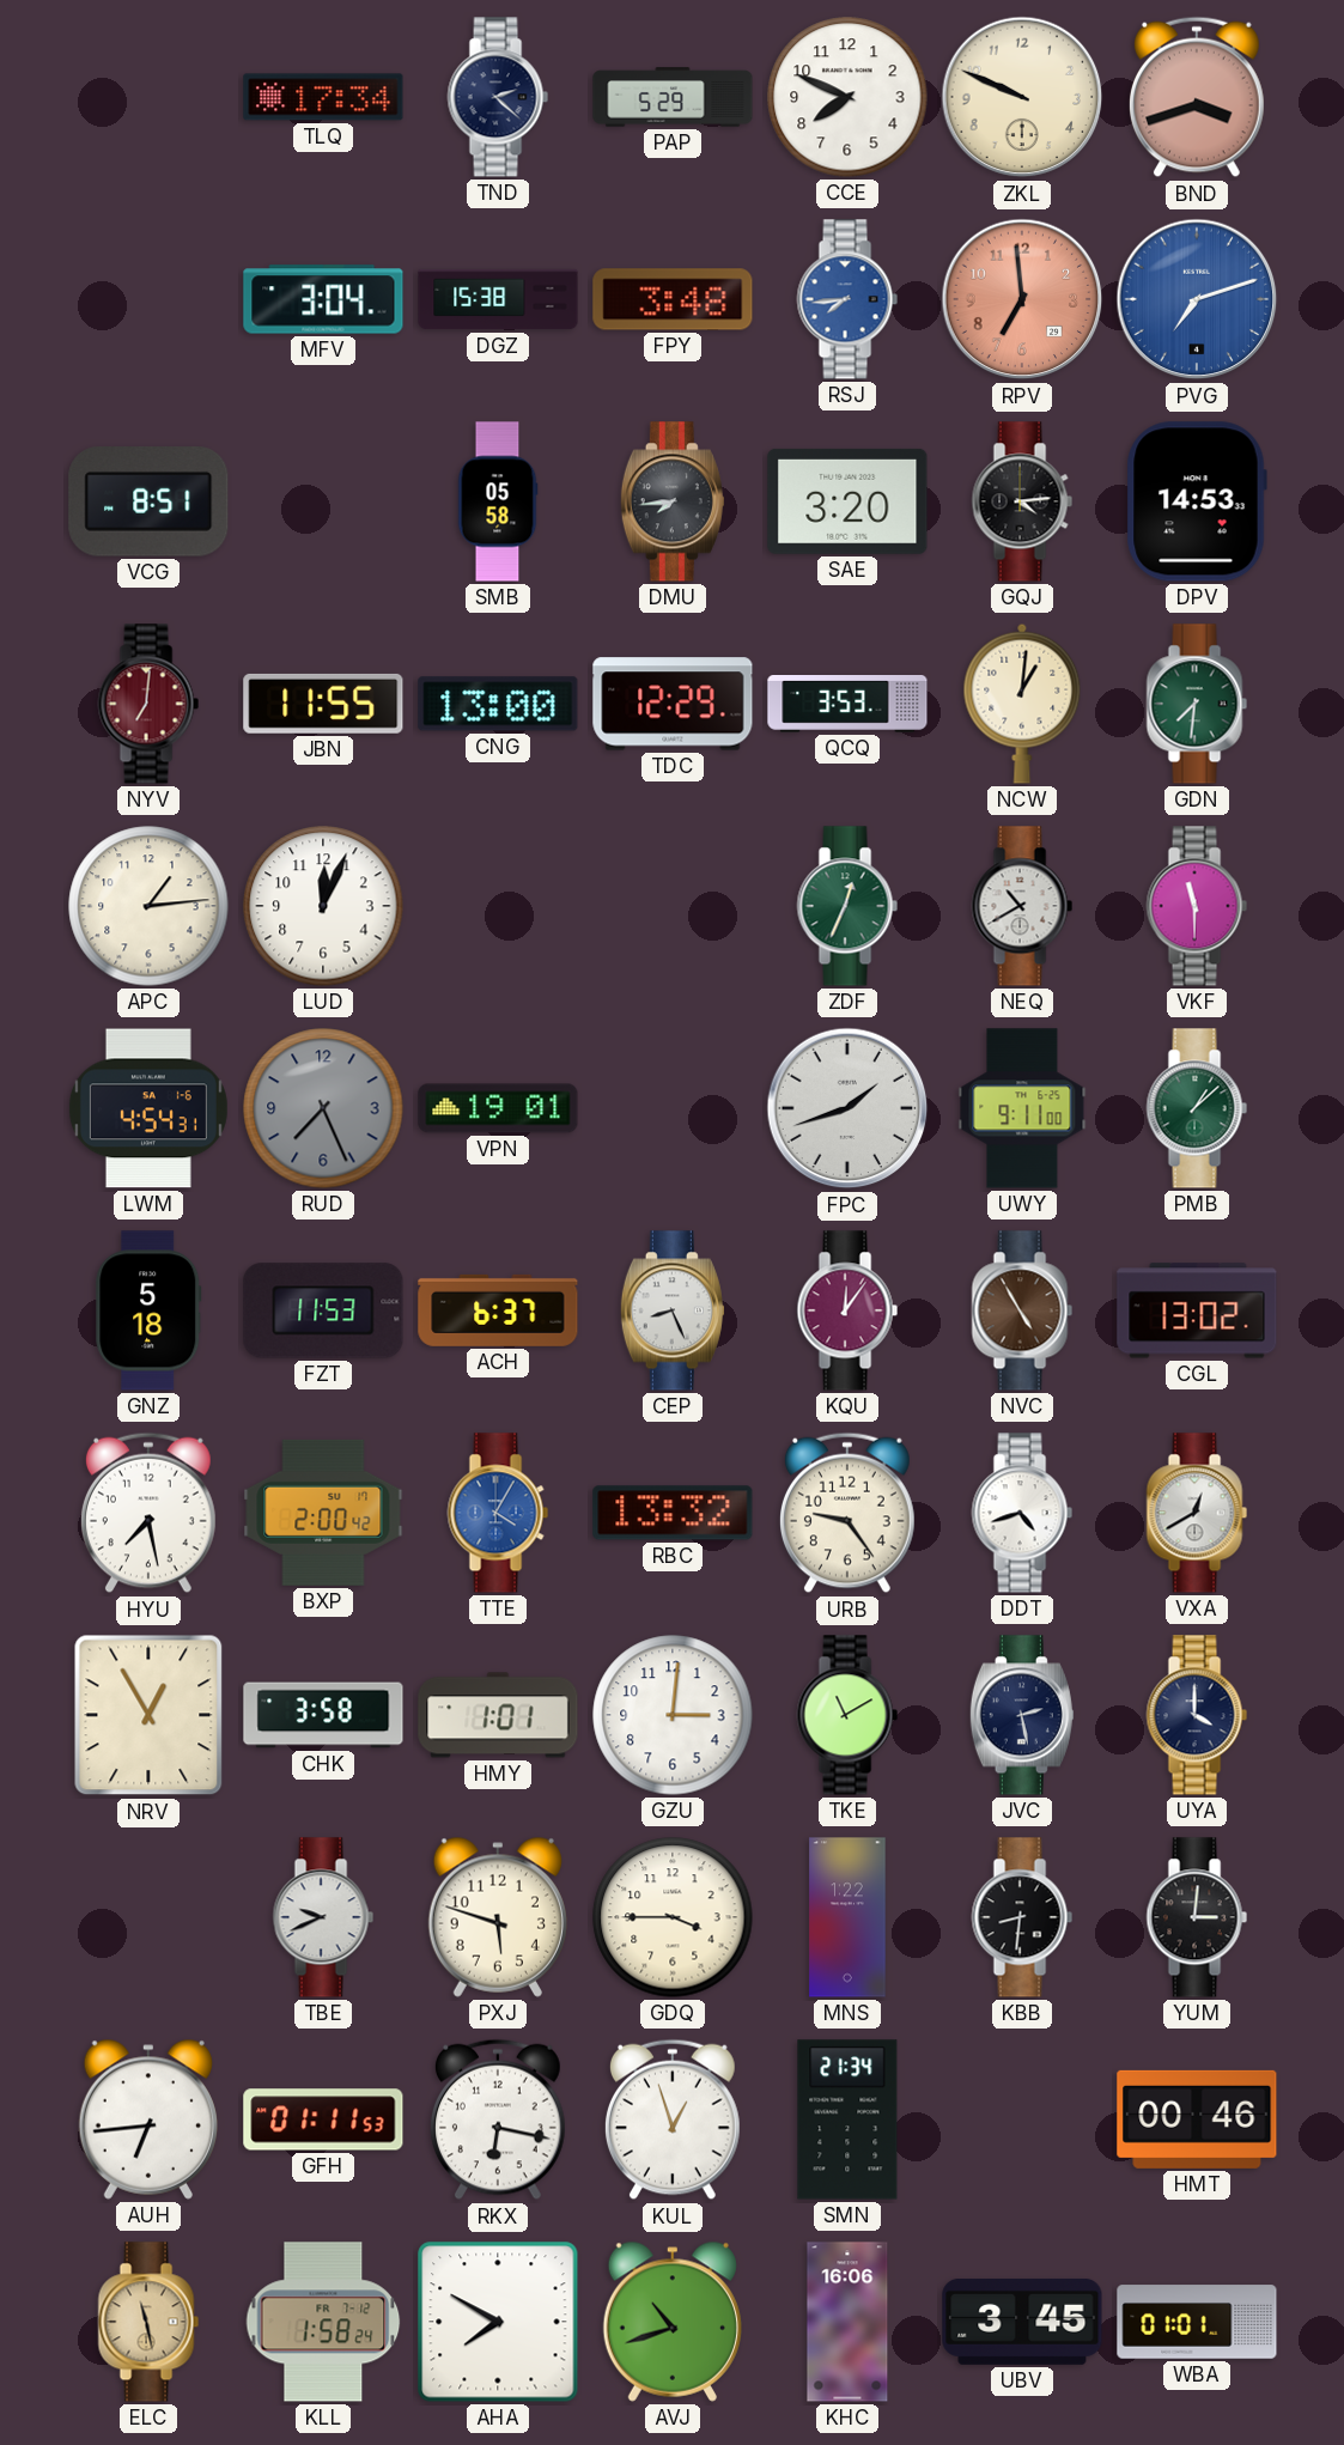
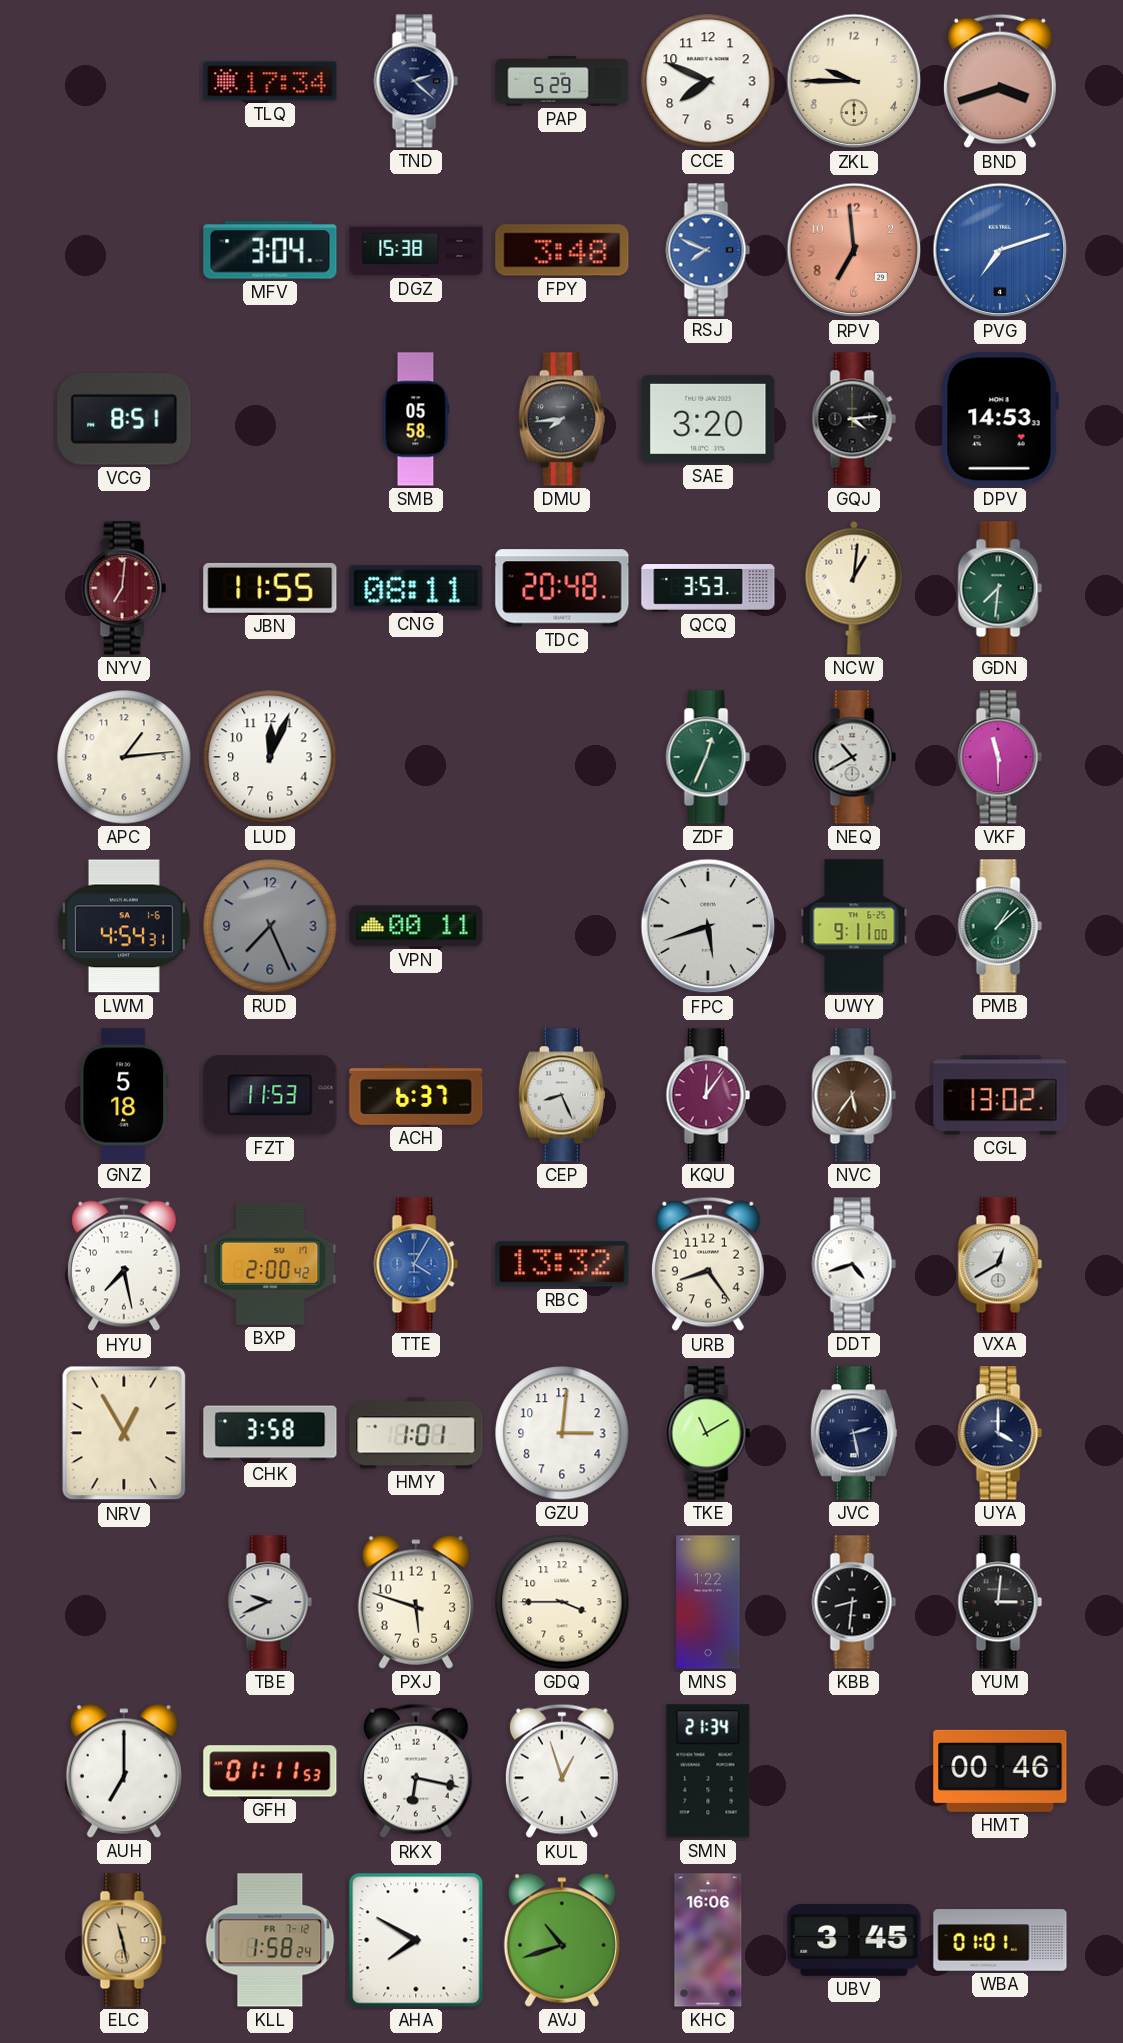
ZKL: 9:49 -> 9:45 (854, 81)
RSJ: 7:44 -> 7:49 (708, 250)
CNG: 13:00 -> 08:11 (416, 588)
TDC: 12:29 -> 20:48 (562, 588)
VPN: 19:01 -> 00:11 (416, 926)
FPC: 1:42 -> 5:42 (708, 926)
NVC: 4:55 -> 5:36 (854, 1095)
URB: 9:24 -> 8:24 (708, 1264)
AUH: 6:44 -> 7:00 (124, 1771)
